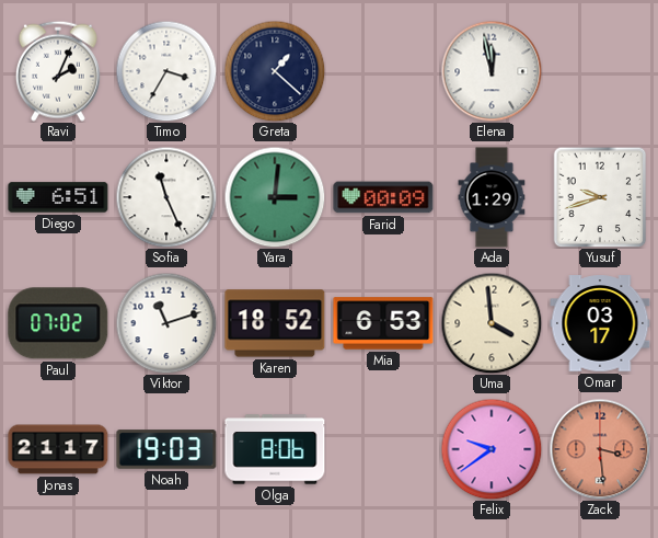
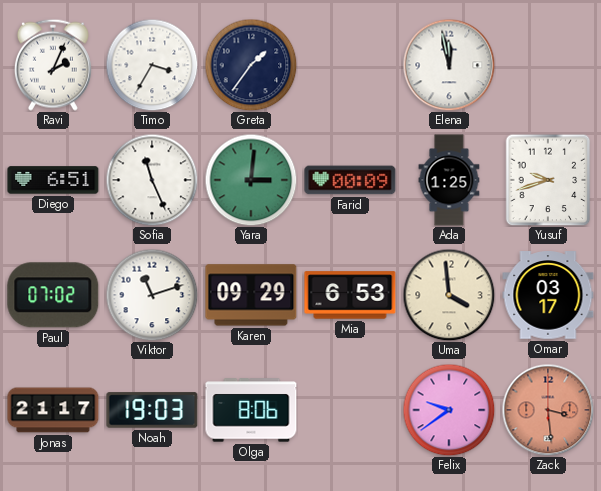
Greta: 1:22 -> 1:36 (251, 65)
Ada: 1:29 -> 1:25 (449, 180)
Karen: 18:52 -> 09:29 (251, 295)
